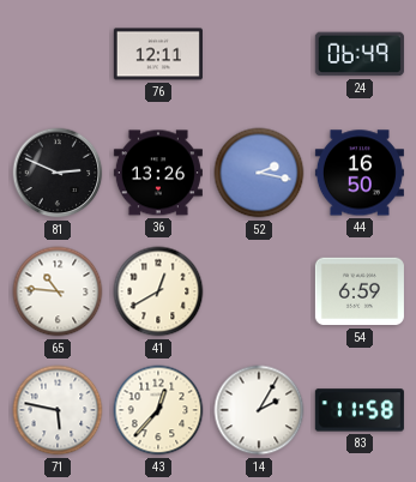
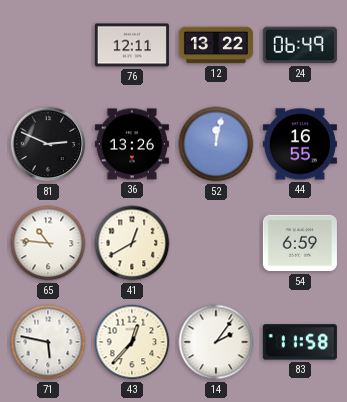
12: none -> 13:22 (216, 45)
52: 2:17 -> 12:02 (216, 144)
44: 16:50 -> 16:55 (300, 144)
14: 2:05 -> 2:06 (216, 342)
